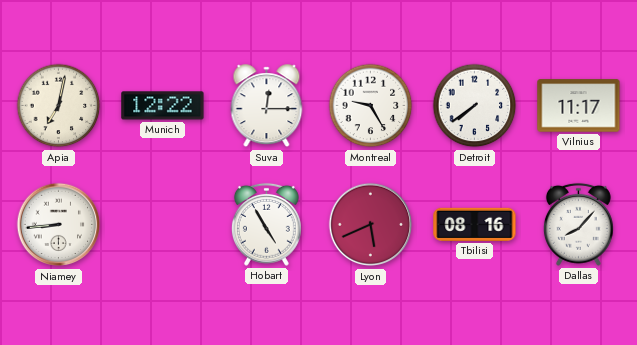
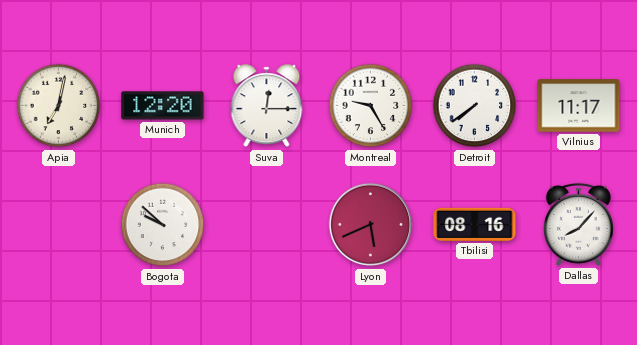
Munich: 12:22 -> 12:20 (163, 106)
Niamey: 8:44 -> none (59, 225)
Bogota: none -> 9:52 (163, 225)
Hobart: 4:55 -> none (266, 224)
